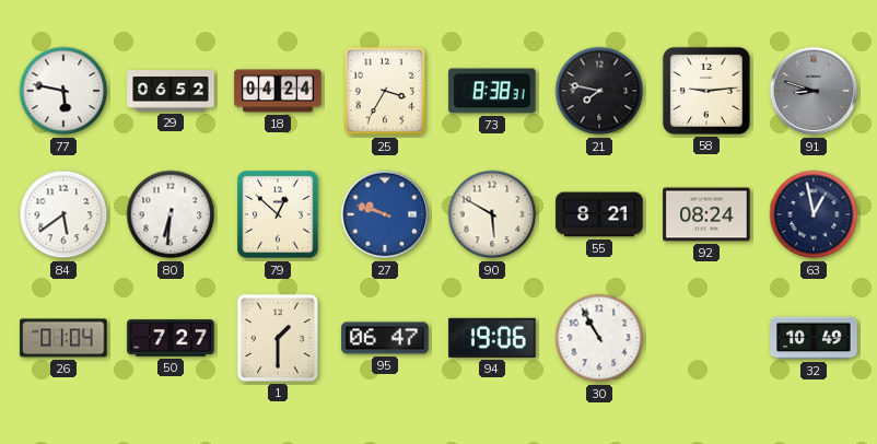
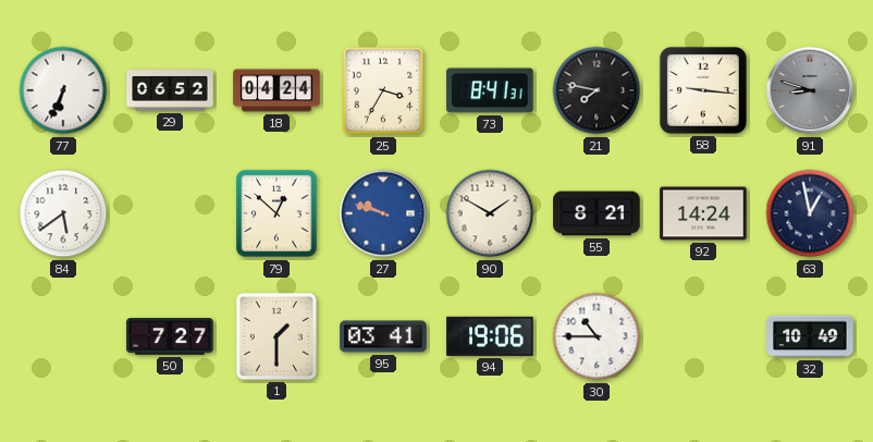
77: 5:47 -> 6:34 (63, 90)
73: 8:38 -> 8:41 (490, 90)
58: 9:14 -> 9:16 (703, 90)
80: 6:31 -> none (171, 214)
90: 5:50 -> 1:50 (490, 213)
92: 08:24 -> 14:24 (703, 213)
26: 01:04 -> none (63, 338)
95: 06:47 -> 03:41 (383, 336)
30: 10:55 -> 10:45 (597, 336)
